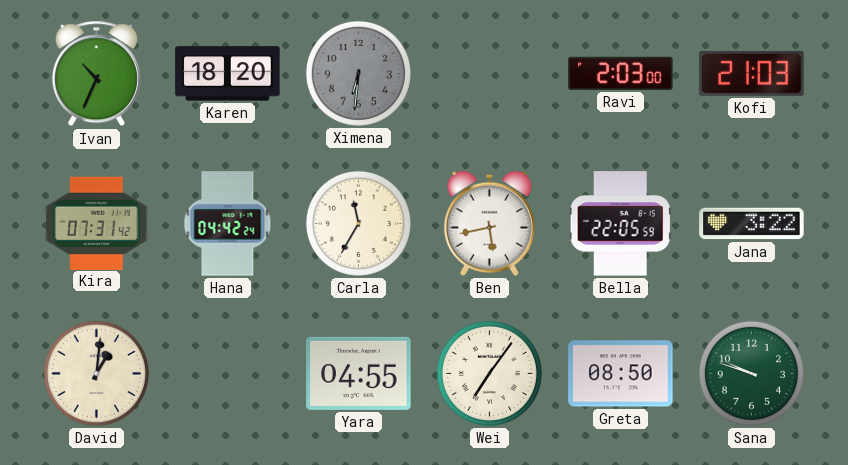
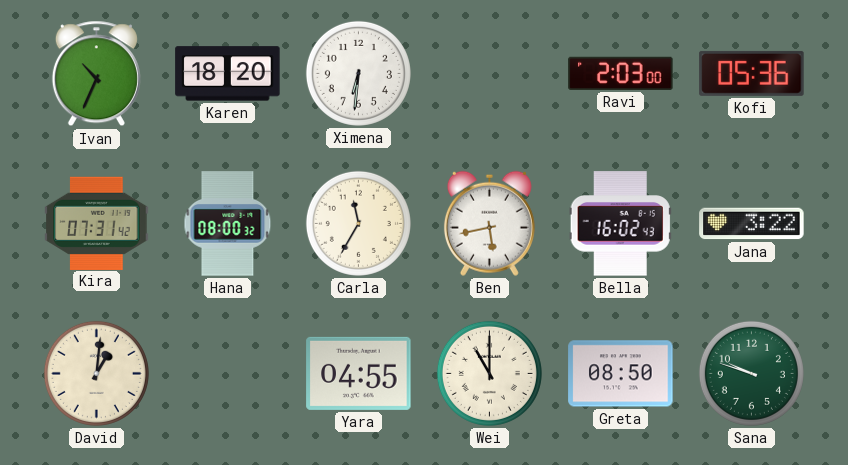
Ximena dial: grey -> white (358, 73)
Kofi: 21:03 -> 05:36 (752, 73)
Hana: 04:42 -> 08:00 (228, 224)
Bella: 22:05 -> 16:02 (620, 224)
Wei: 7:06 -> 11:00 (489, 373)
